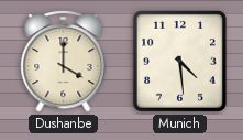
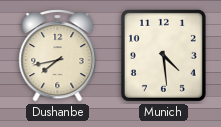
Dushanbe: 4:00 -> 7:43 (58, 56)
